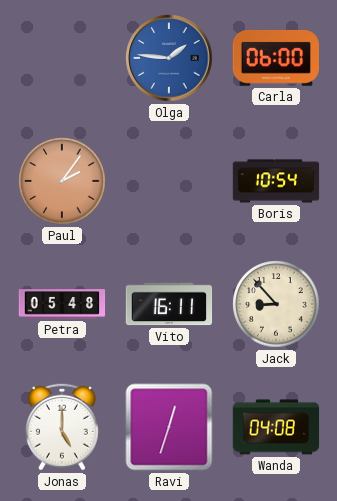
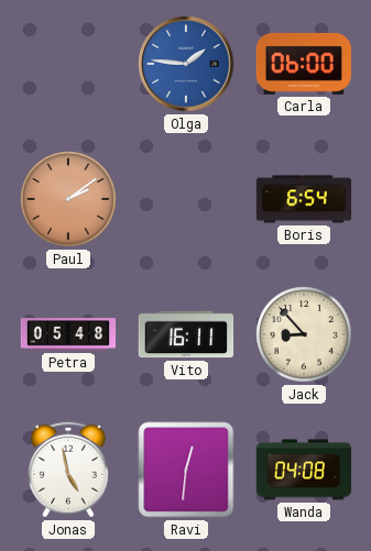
Paul: 2:06 -> 2:09 (68, 199)
Boris: 10:54 -> 6:54 (304, 199)
Jonas: 5:00 -> 4:58 (68, 470)
Ravi: 12:33 -> 12:31 (186, 470)
